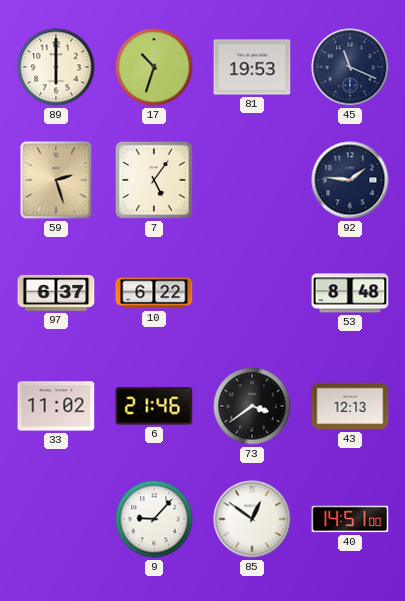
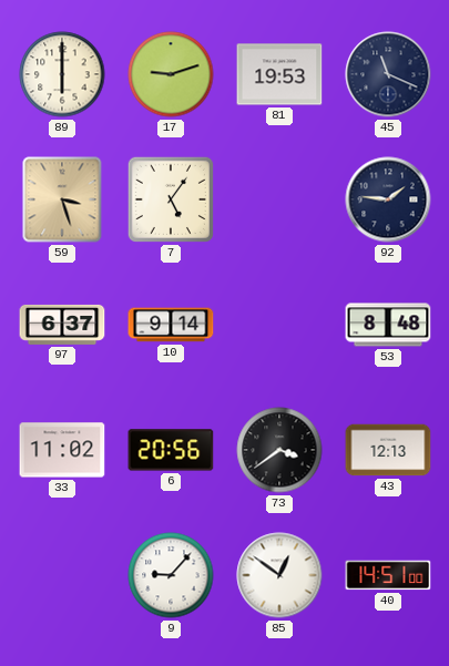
17: 10:33 -> 9:12 (171, 74)
59: 2:27 -> 3:27 (62, 199)
10: 6:22 -> 9:14 (171, 325)
6: 21:46 -> 20:56 (171, 450)
